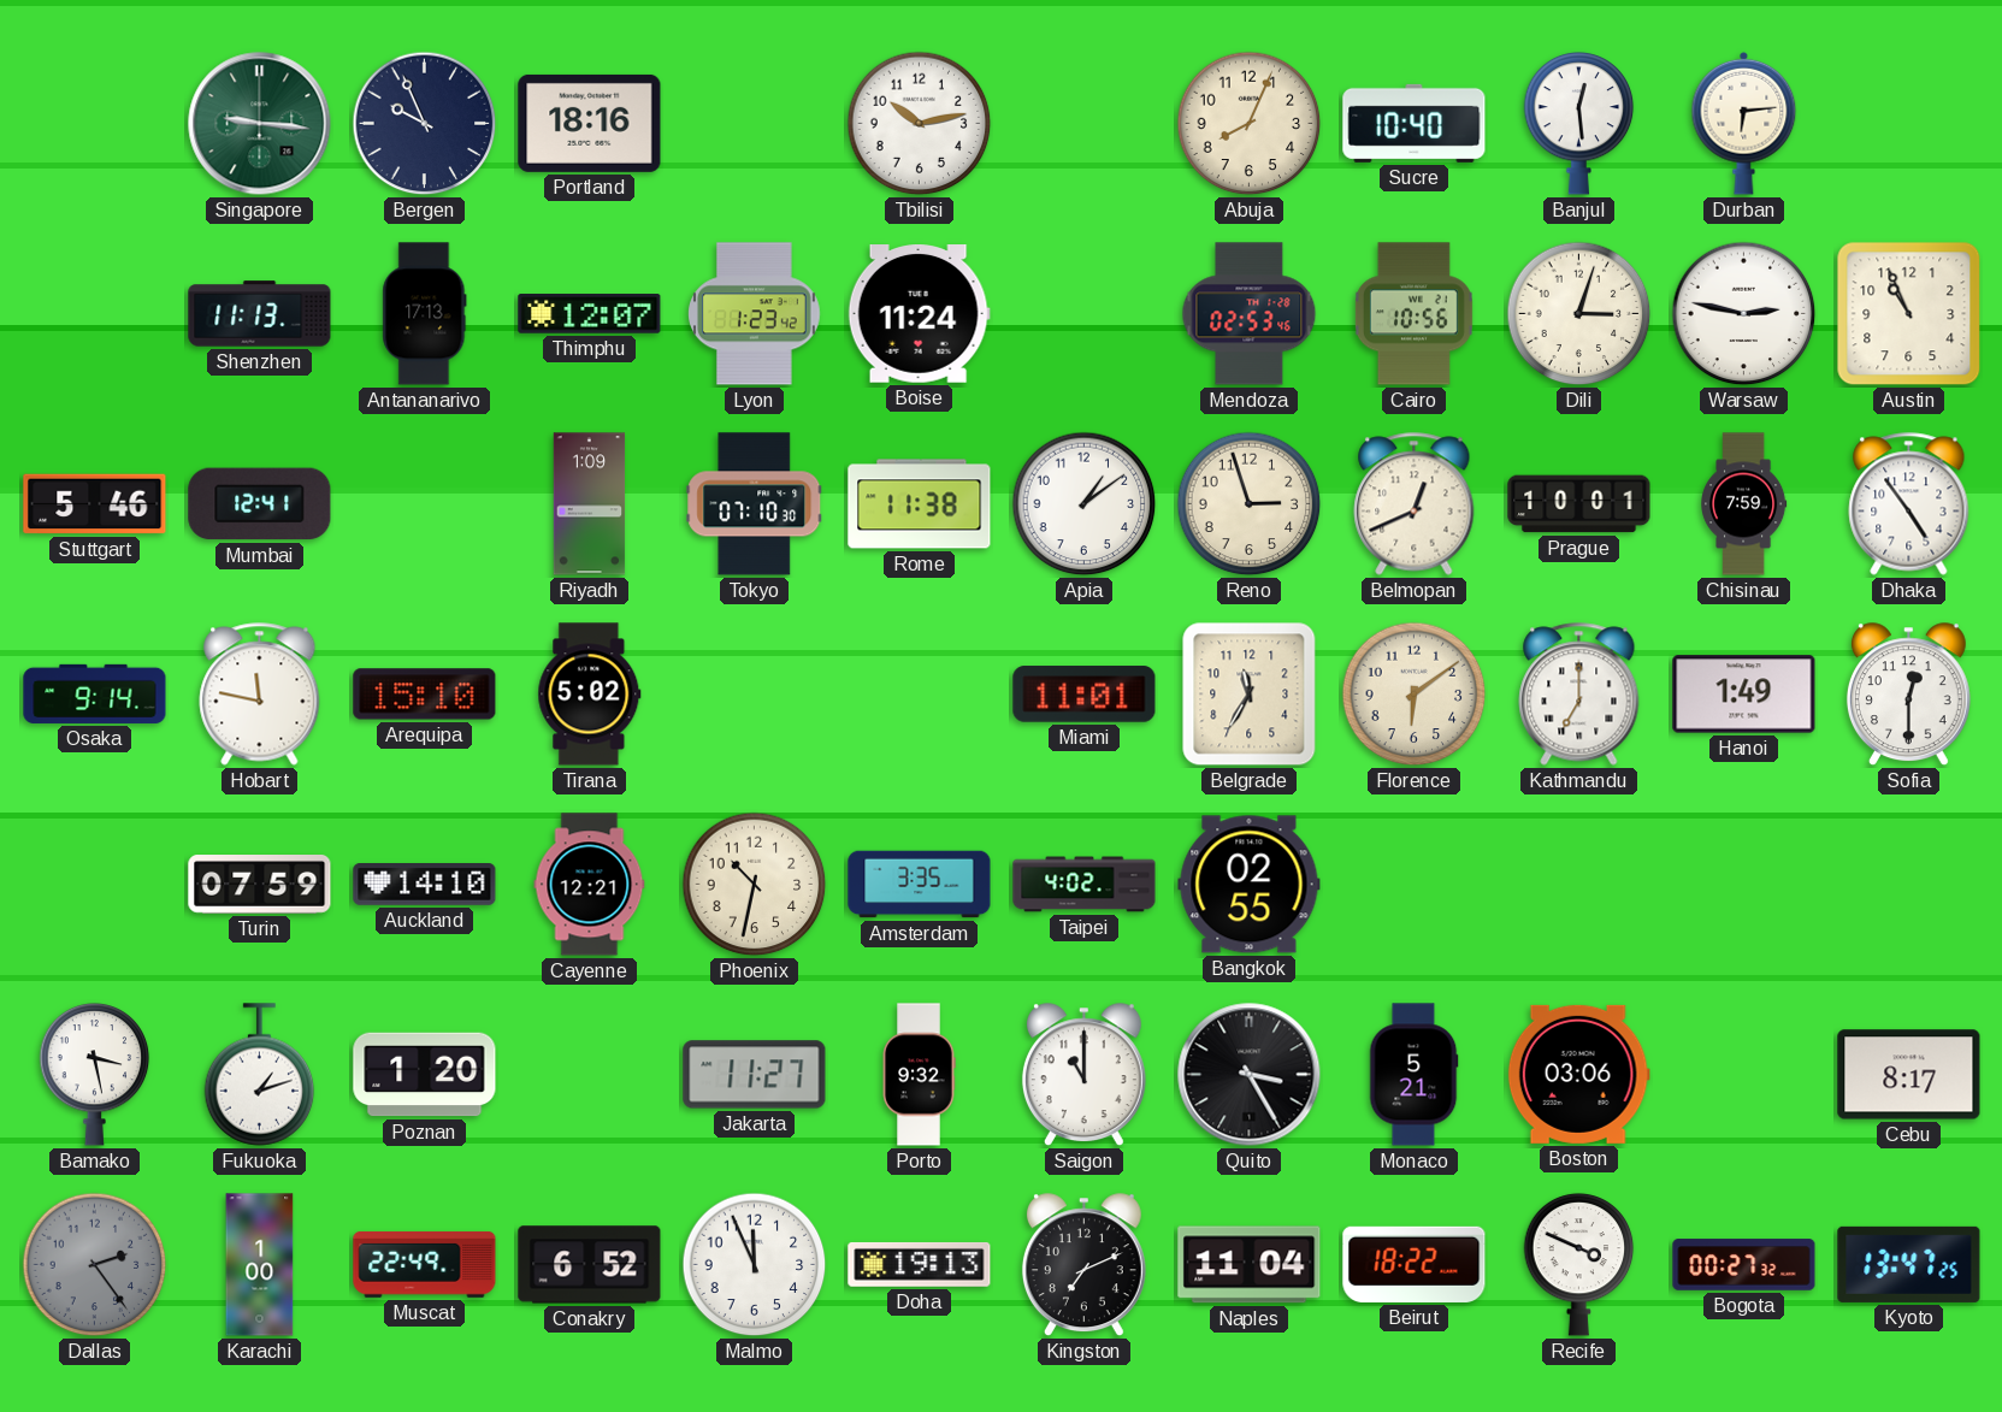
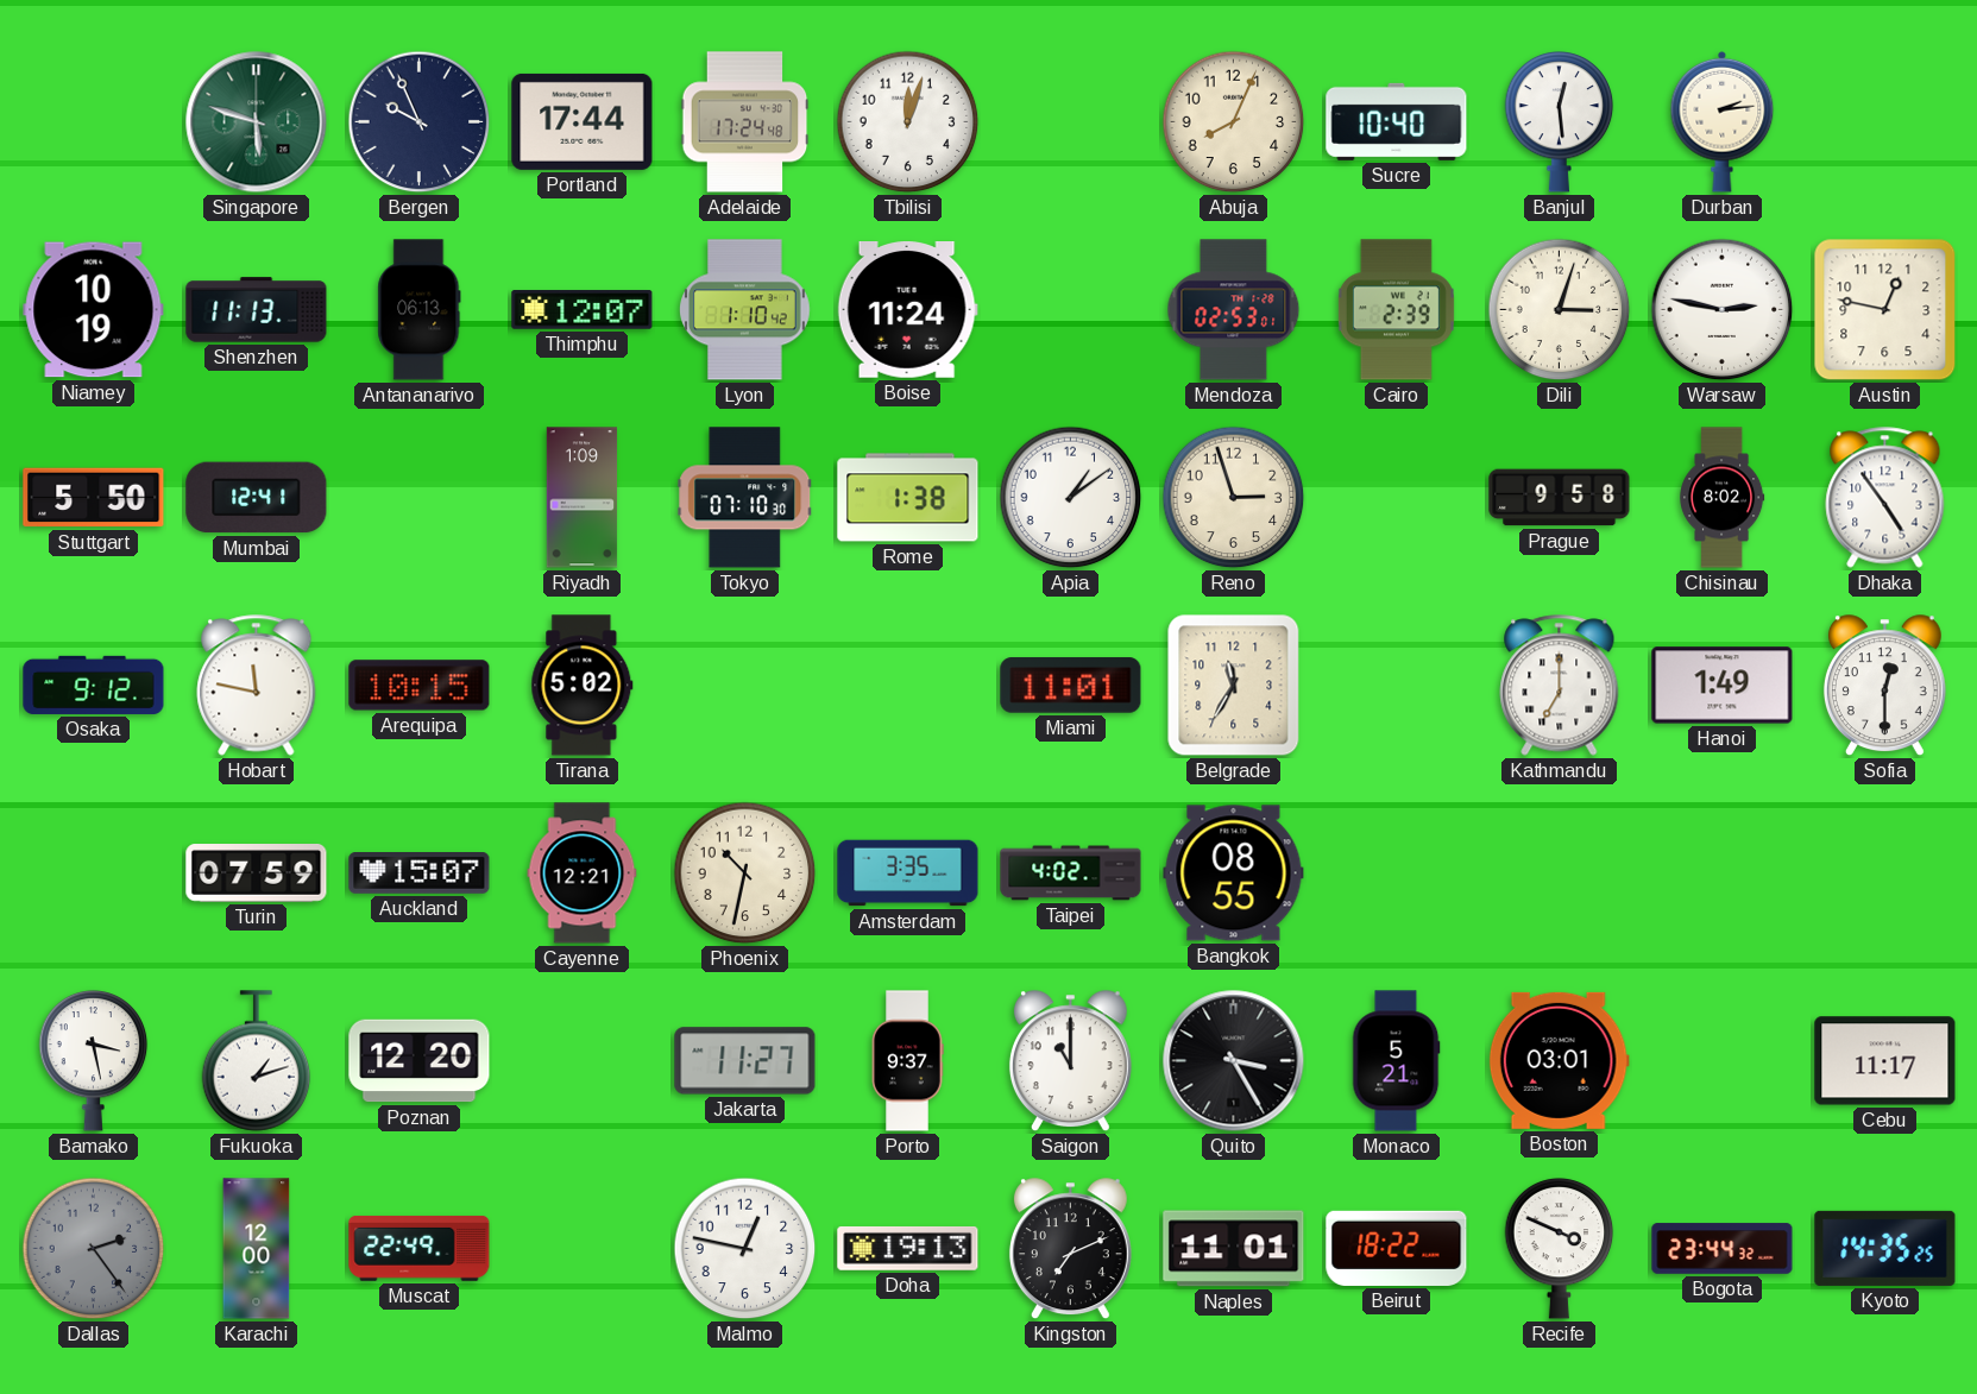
Singapore: 9:16 -> 5:48 (257, 122)
Portland: 18:16 -> 17:44 (583, 121)
Adelaide: none -> 17:24 (745, 122)
Tbilisi: 10:13 -> 12:03 (908, 122)
Durban: 6:14 -> 2:14 (1723, 121)
Niamey: none -> 10:19 (94, 310)
Antananarivo: 17:13 -> 06:13 (420, 310)
Lyon: 1:23 -> 1:10 (745, 310)
Mendoza: 02:53:46 -> 02:53:01 (1234, 310)
Cairo: 10:56 -> 2:39 (1396, 310)
Austin: 10:56 -> 12:47 (1885, 310)
Stuttgart: 5:46 -> 5:50 (94, 498)
Rome: 11:38 -> 1:38 (908, 498)
Belmopan: 12:41 -> none (1415, 504)
Prague: 10:01 -> 9:58 (1560, 498)
Chisinau: 7:59 -> 8:02 (1723, 498)
Osaka: 9:14 -> 9:12 (94, 685)
Arequipa: 15:10 -> 10:15 (420, 686)
Florence: 6:09 -> none (1415, 695)
Auckland: 14:10 -> 15:07 (420, 873)
Bangkok: 02:55 -> 08:55 (1234, 873)
Poznan: 1:20 -> 12:20 (420, 1061)
Porto: 9:32 -> 9:37 (907, 1061)
Boston: 03:06 -> 03:01 (1559, 1060)
Cebu: 8:17 -> 11:17 (1885, 1061)
Karachi: 1:00 -> 12:00 (257, 1249)
Conakry: 6:52 -> none (590, 1265)
Malmo: 11:56 -> 12:47 (745, 1249)
Naples: 11:04 -> 11:01 (1234, 1249)
Bogota: 00:27 -> 23:44 (1723, 1249)
Kyoto: 13:47 -> 14:35 (1885, 1248)
